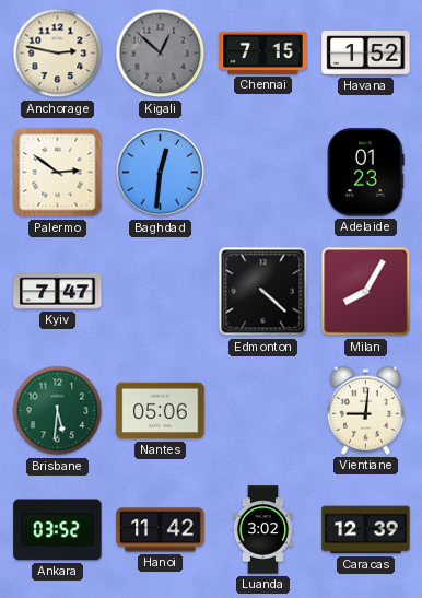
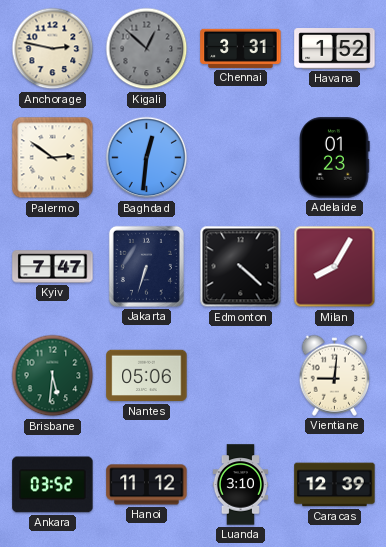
Chennai: 7:15 -> 3:31 (241, 48)
Jakarta: none -> 6:33 (146, 266)
Hanoi: 11:42 -> 11:12 (147, 485)
Luanda: 3:02 -> 3:10 (240, 485)
